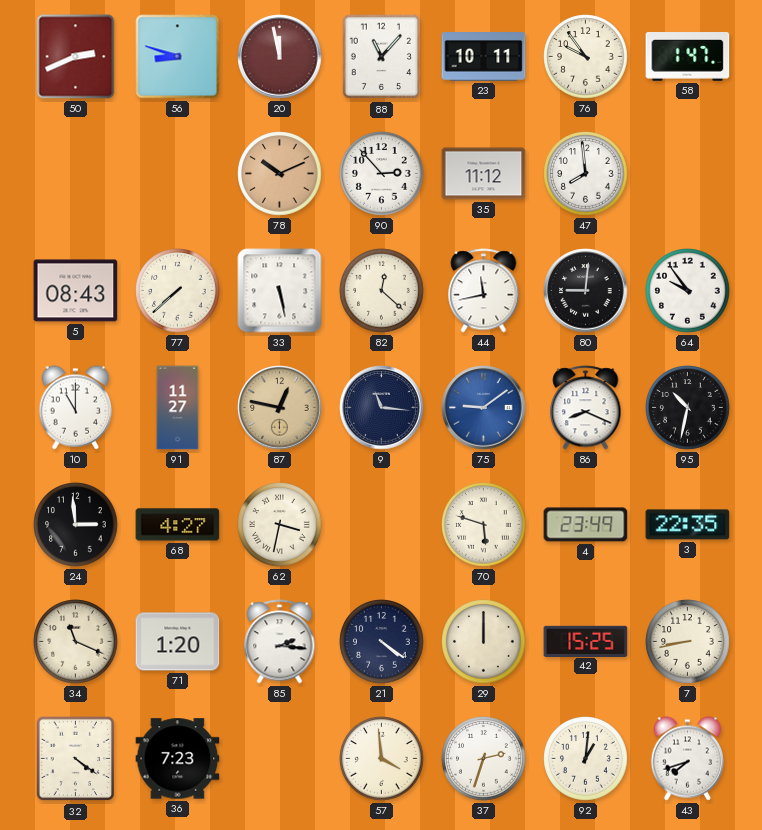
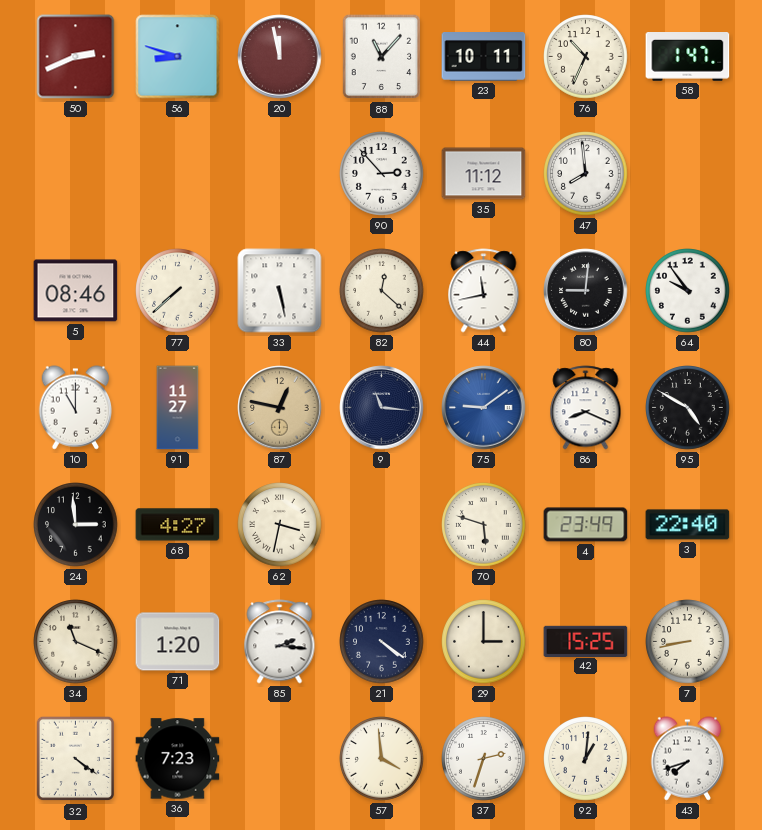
76: 9:54 -> 10:34 (586, 57)
78: 10:11 -> none (280, 174)
5: 08:43 -> 08:46 (76, 291)
95: 10:32 -> 4:50 (688, 408)
3: 22:35 -> 22:40 (688, 525)
29: 12:00 -> 3:00 (484, 642)
